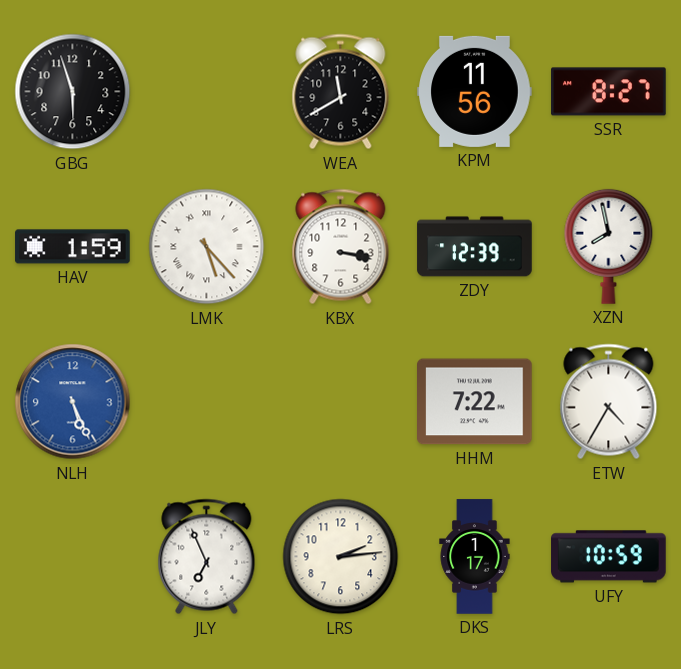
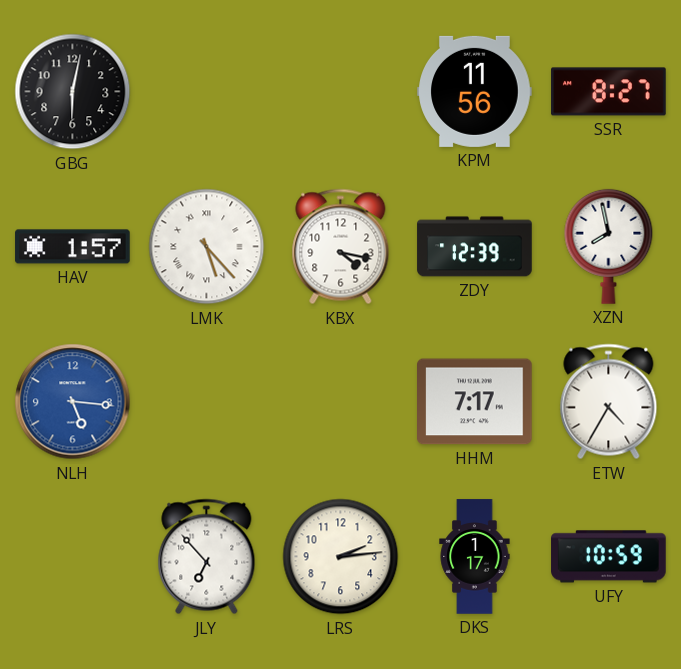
GBG: 5:57 -> 6:02 (73, 92)
WEA: 11:40 -> none (341, 92)
HAV: 1:59 -> 1:57 (73, 247)
KBX: 3:17 -> 4:17 (341, 247)
NLH: 5:26 -> 5:16 (73, 402)
HHM: 7:22 -> 7:17 (475, 402)
JLY: 6:56 -> 6:53 (207, 557)
